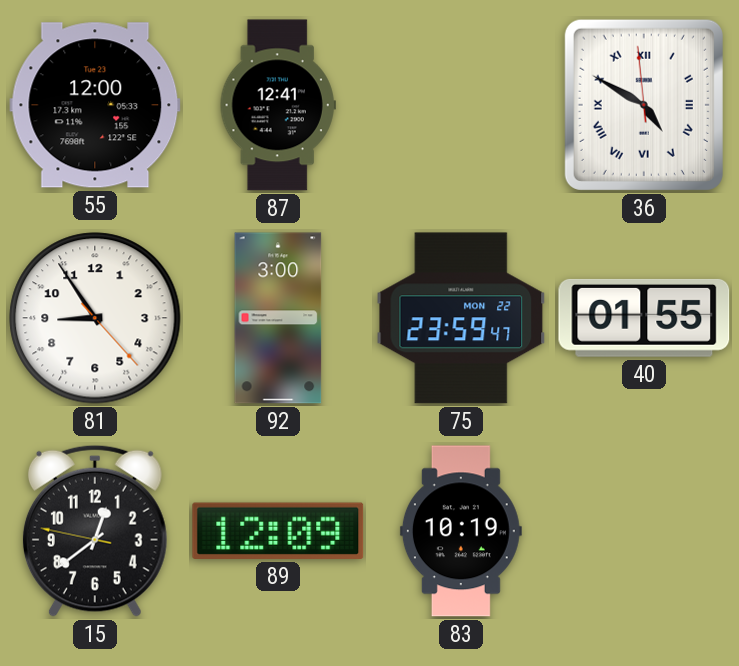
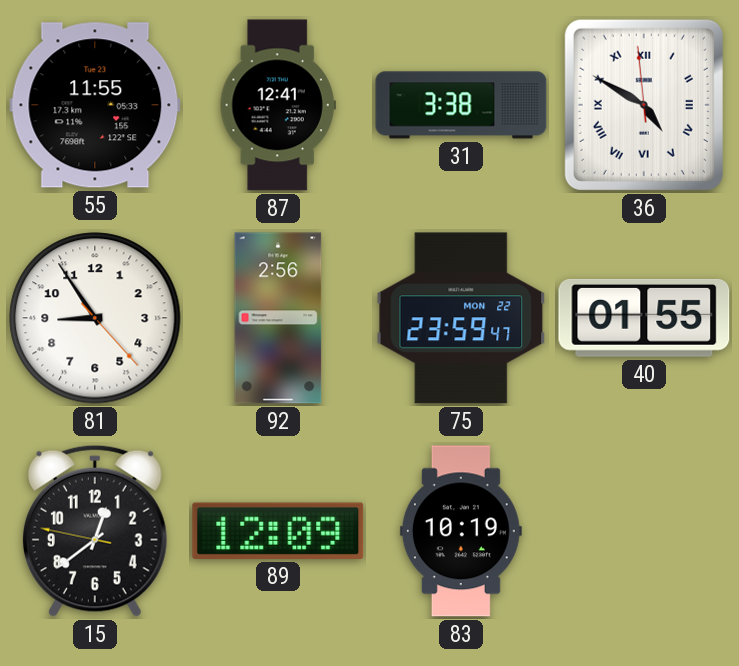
55: 12:00 -> 11:55 (95, 105)
31: none -> 3:38 (461, 105)
92: 3:00 -> 2:56 (278, 318)
